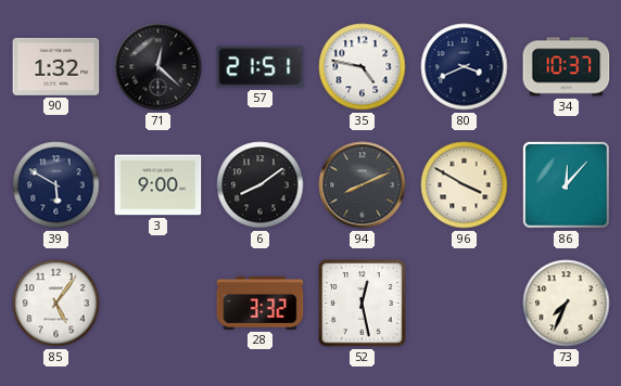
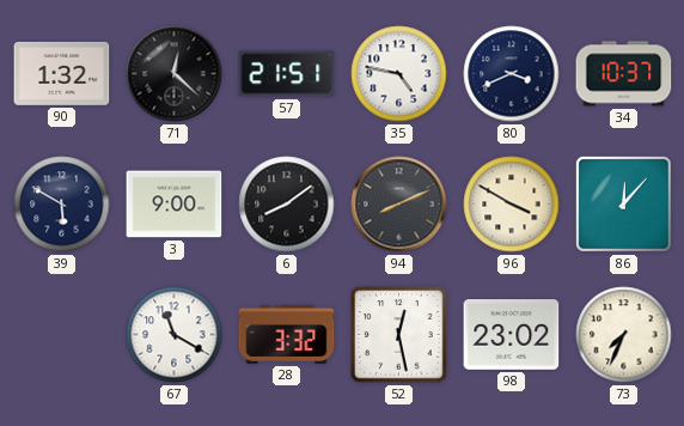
85: 5:06 -> none (56, 304)
67: none -> 11:20 (175, 335)
98: none -> 23:02 (512, 335)
